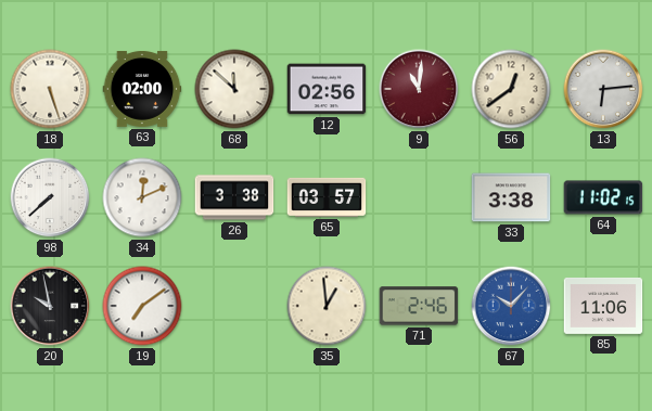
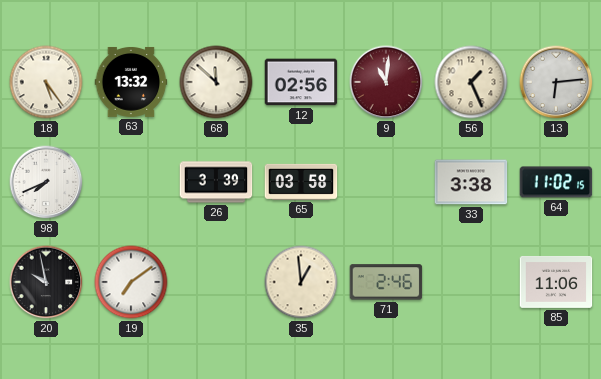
18: 5:27 -> 5:24 (46, 82)
63: 02:00 -> 13:32 (131, 82)
56: 12:39 -> 1:26 (471, 82)
98: 7:38 -> 7:41 (46, 182)
34: 12:11 -> none (142, 197)
26: 3:38 -> 3:39 (216, 182)
65: 03:57 -> 03:58 (301, 182)
67: 10:07 -> none (511, 306)
